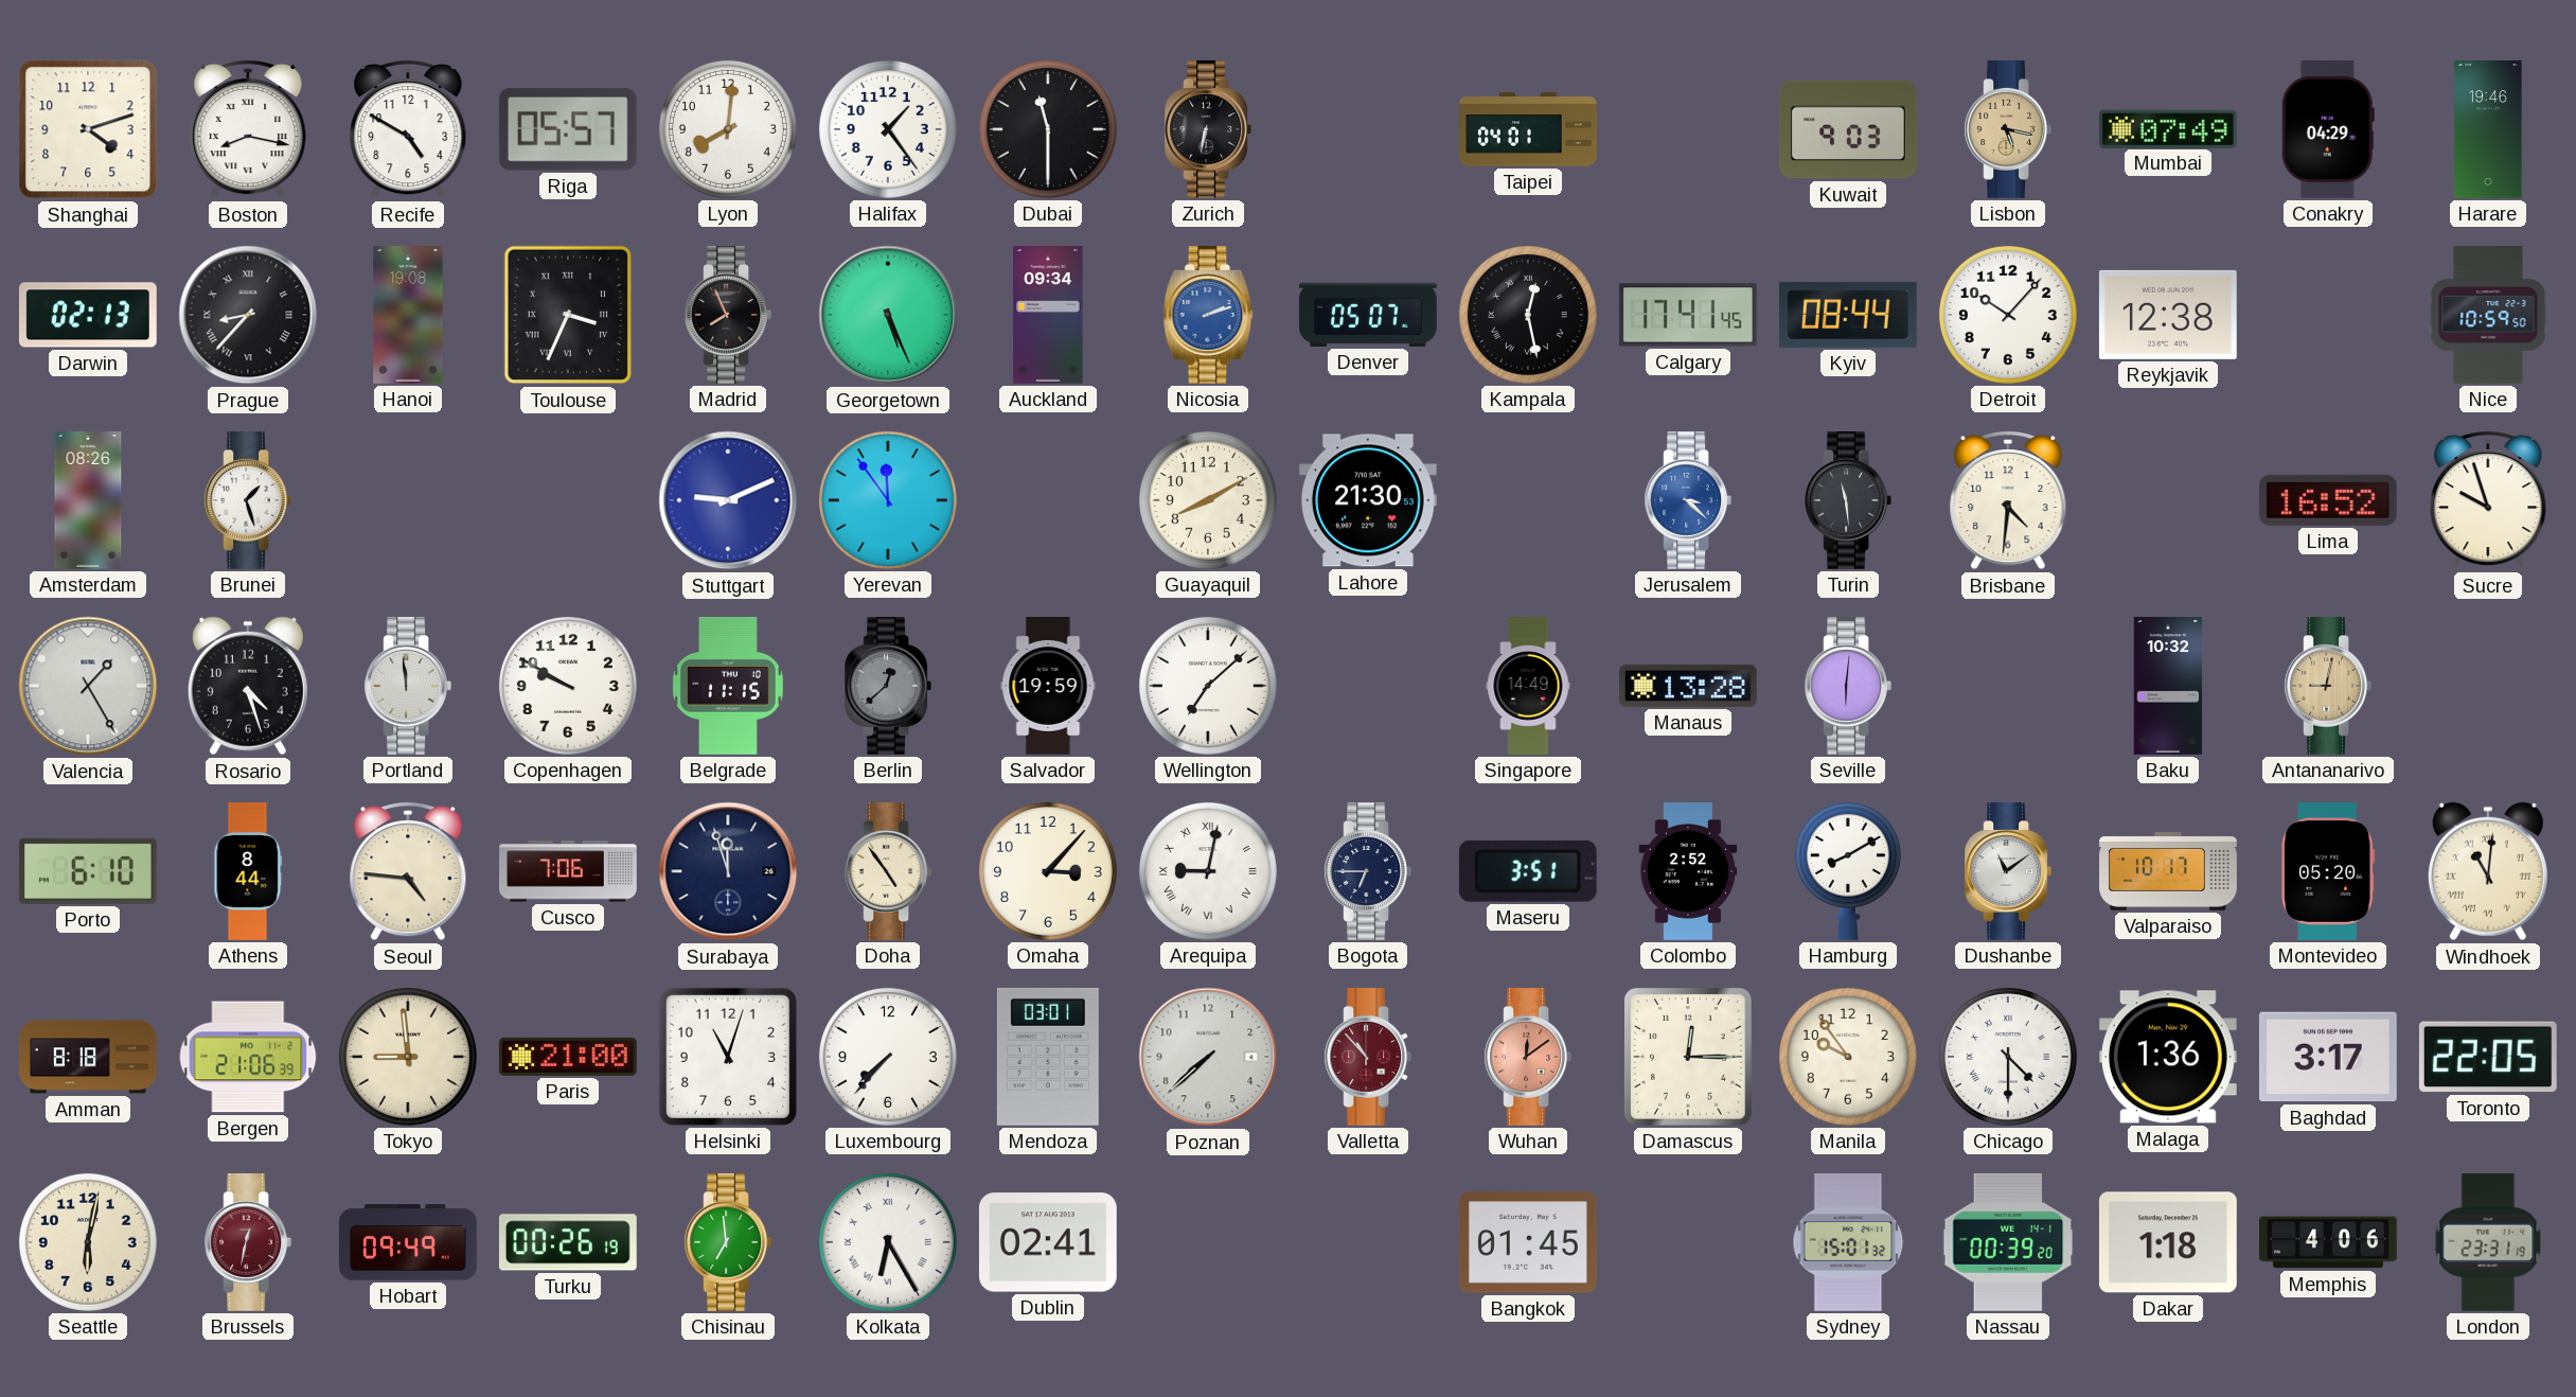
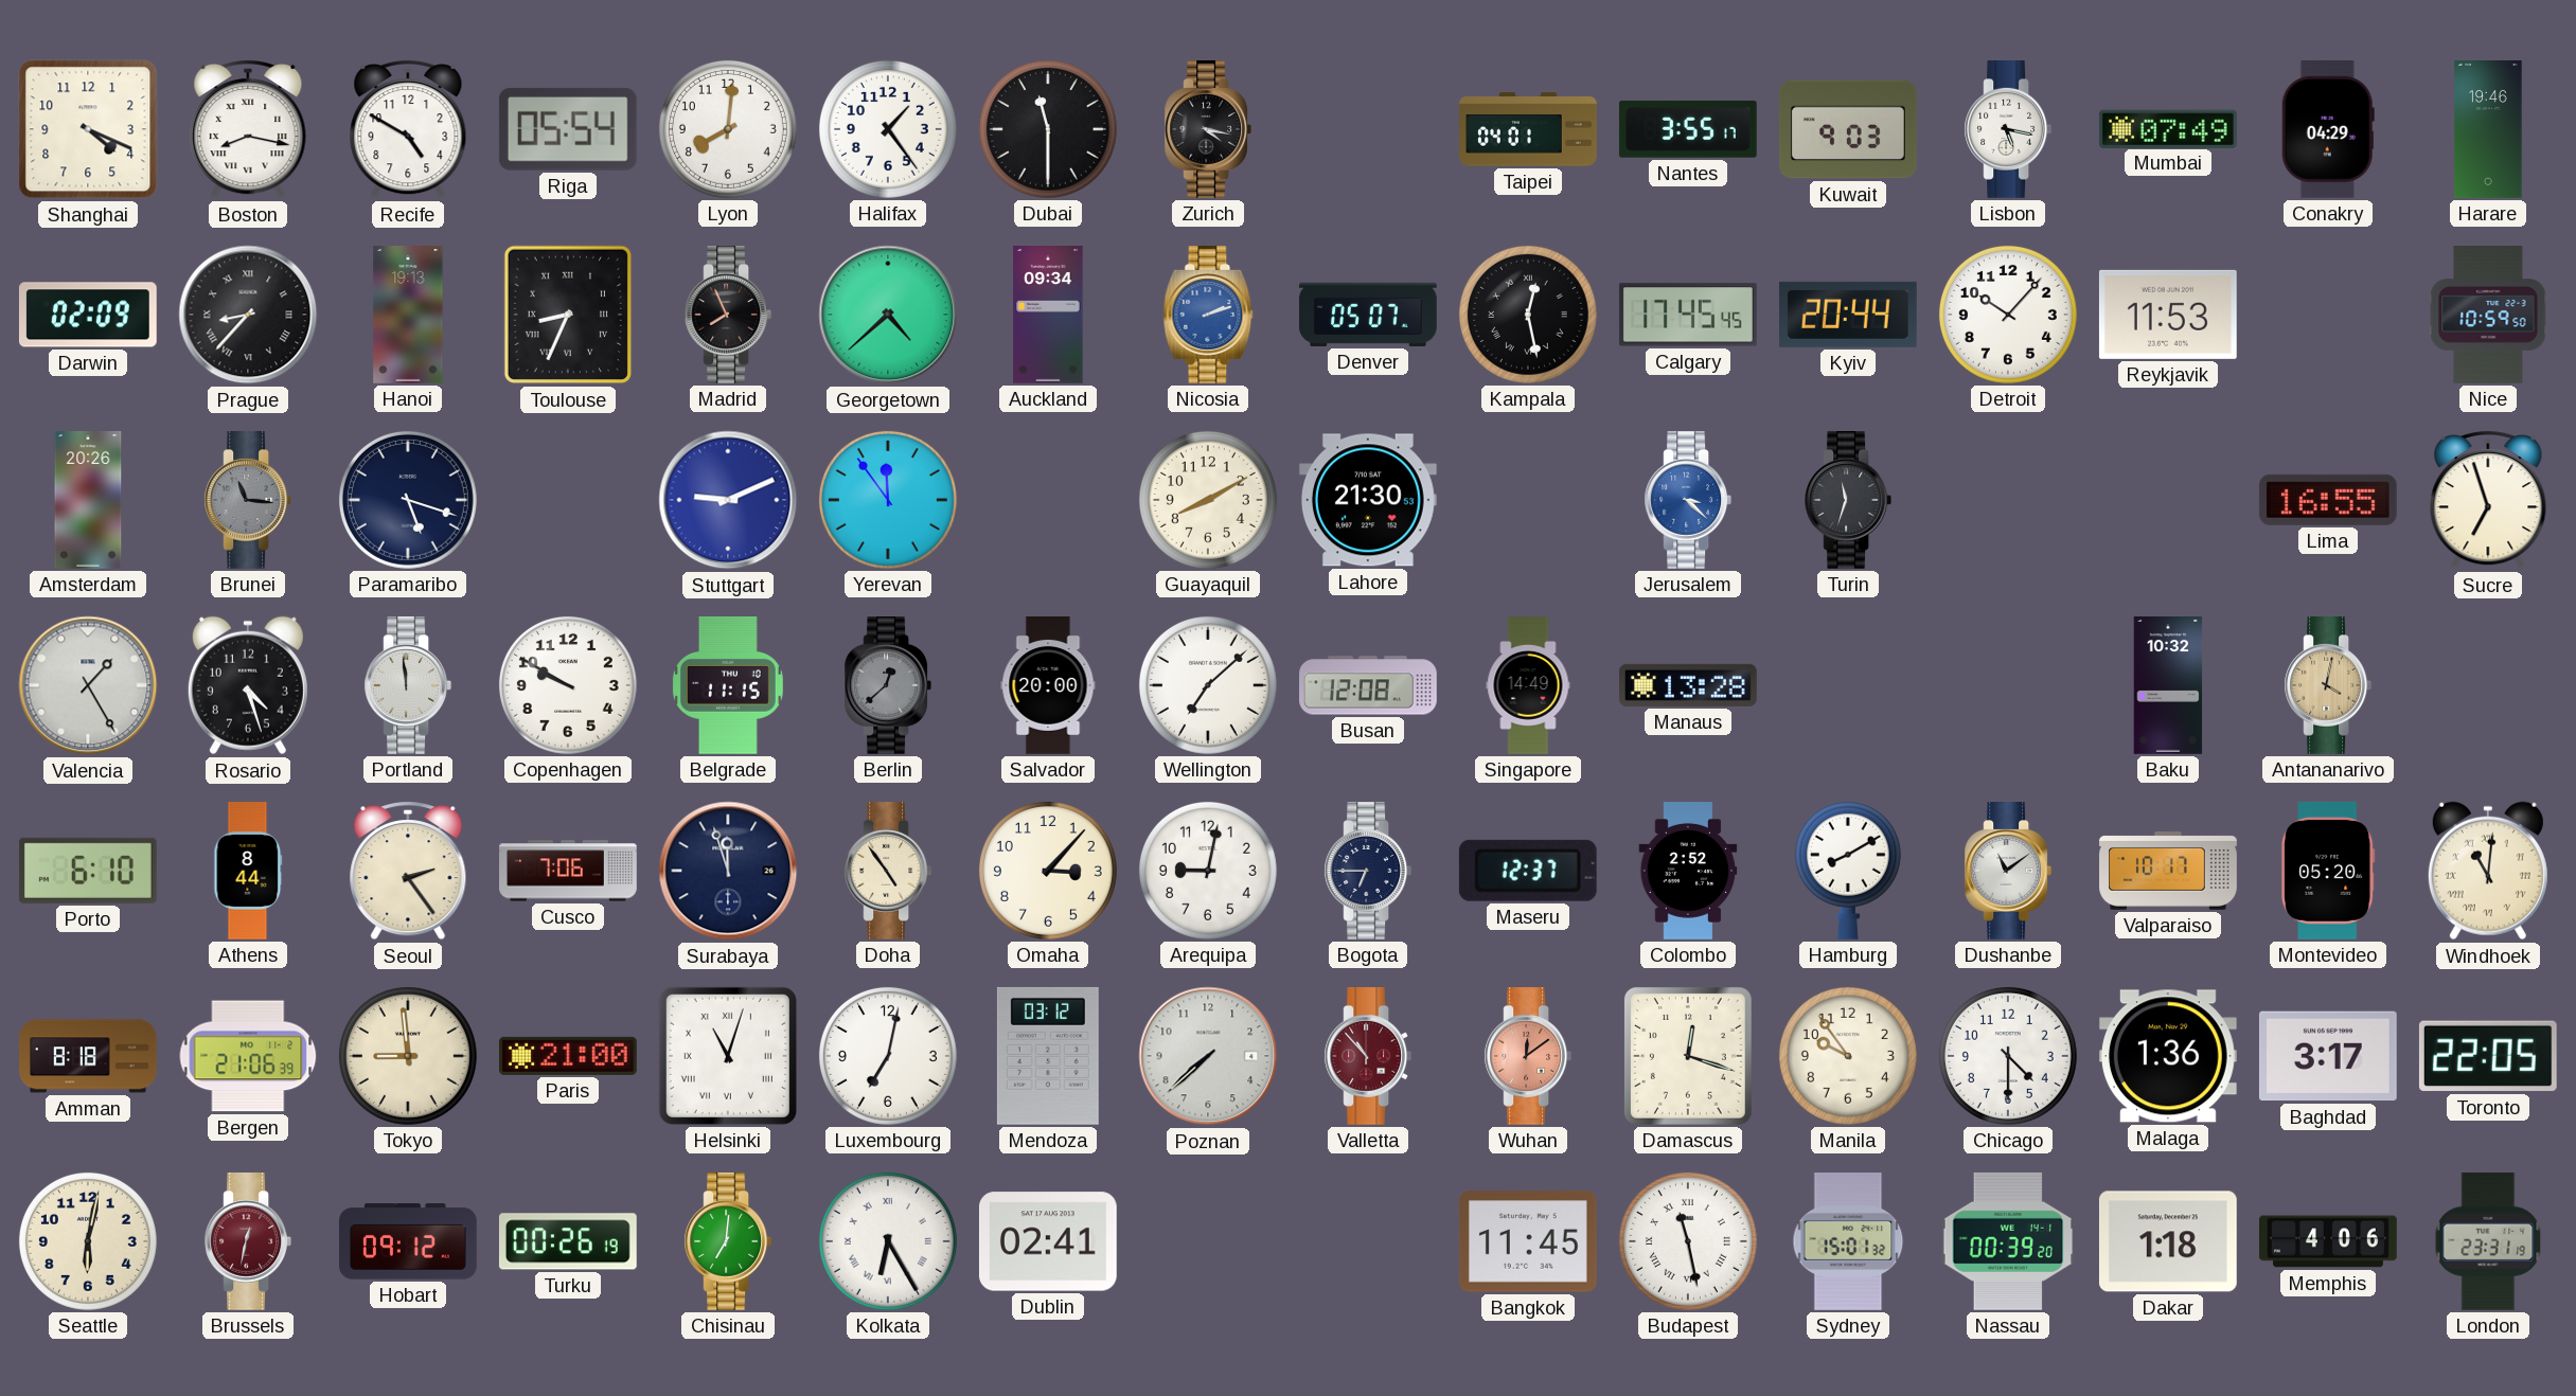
Shanghai: 4:12 -> 4:19 (88, 129)
Riga: 05:57 -> 05:54 (568, 129)
Zurich: 6:32 -> 4:17 (1208, 130)
Nantes: none -> 3:55 (1688, 129)
Lisbon dial: champagne -> white (2008, 130)
Darwin: 02:13 -> 02:09 (88, 315)
Hanoi: 19:08 -> 19:13 (408, 316)
Toulouse: 3:34 -> 8:34 (568, 315)
Georgetown: 5:26 -> 4:38 (888, 315)
Calgary: 17:41 -> 17:45 (1688, 315)
Kyiv: 08:44 -> 20:44 (1848, 315)
Reykjavik: 12:38 -> 11:53 (2168, 315)
Amsterdam: 08:26 -> 20:26 (88, 501)
Brunei: 1:27 -> 11:16 (248, 501)
Brunei dial: white -> grey (248, 501)
Paramaribo: none -> 5:18 (408, 500)
Turin: 11:29 -> 11:33 (1848, 501)
Brisbane: 4:31 -> none (2008, 501)
Lima: 16:52 -> 16:55 (2328, 500)
Sucre: 9:57 -> 6:57 (2488, 501)
Salvador: 19:59 -> 20:00 (1048, 685)
Busan: none -> 12:08 (1369, 685)
Seville: 6:01 -> none (1848, 687)
Antananarivo: 9:02 -> 4:02 (2328, 686)
Seoul: 4:46 -> 2:24 (408, 872)
Arequipa numerals: Roman -> Arabic (1208, 871)
Maseru: 3:51 -> 12:37 (1528, 871)
Helsinki numerals: Arabic -> Roman (728, 1056)
Luxembourg: 7:37 -> 7:02 (888, 1056)
Mendoza: 03:01 -> 03:12 (1048, 1056)
Damascus: 12:15 -> 12:18 (1688, 1056)
Chicago numerals: Roman -> Arabic (2008, 1056)
Hobart: 09:49 -> 09:12 (409, 1241)
Chisinau: 6:59 -> 7:01 (728, 1242)
Bangkok: 01:45 -> 11:45 (1528, 1241)
Budapest: none -> 11:28 (1688, 1241)
